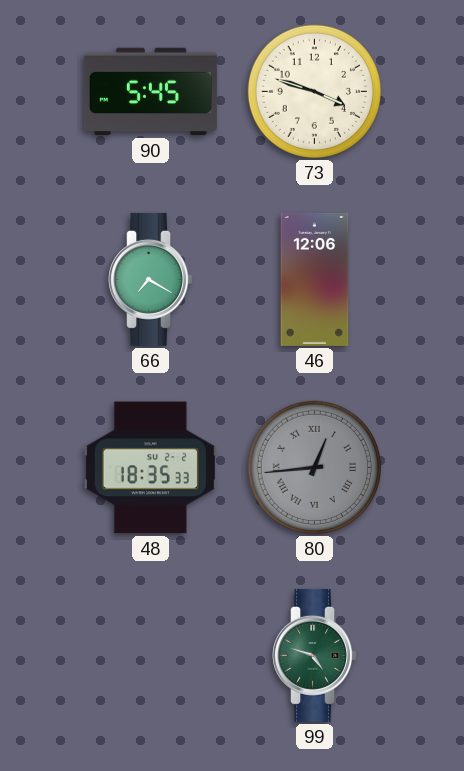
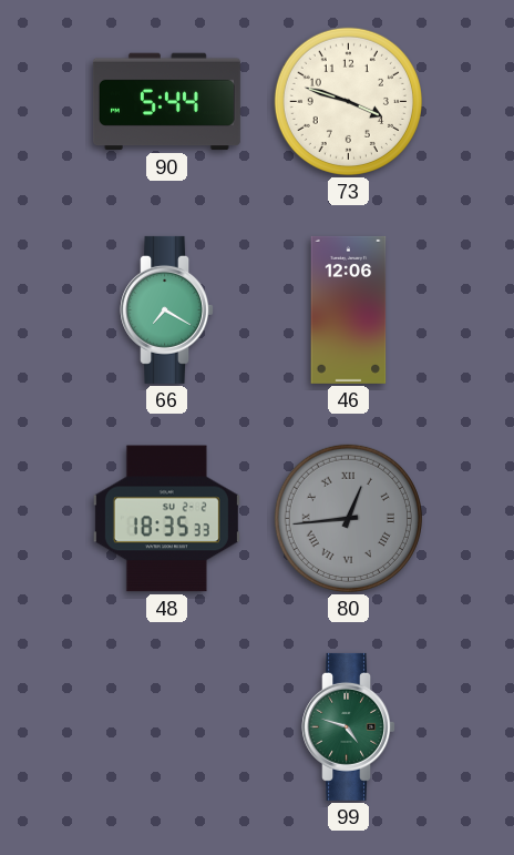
90: 5:45 -> 5:44 (166, 102)
